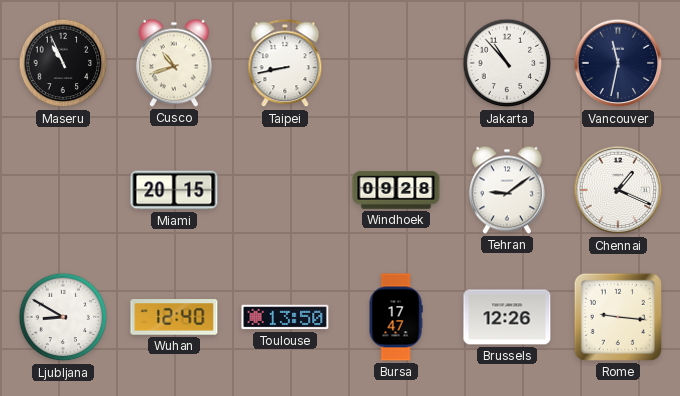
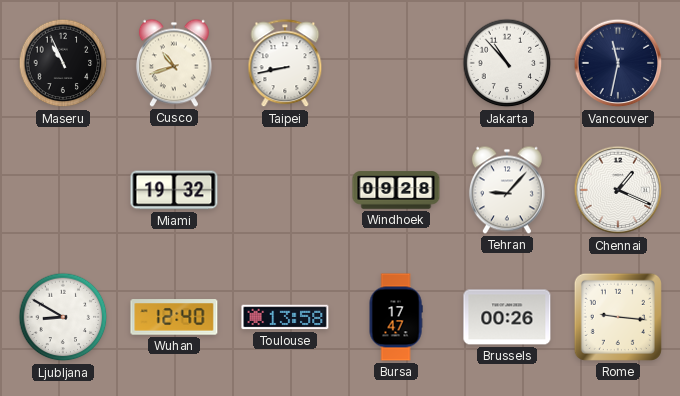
Miami: 20:15 -> 19:32 (174, 190)
Tehran: 9:09 -> 9:07 (507, 190)
Toulouse: 13:50 -> 13:58 (285, 317)
Brussels: 12:26 -> 00:26 (507, 317)
